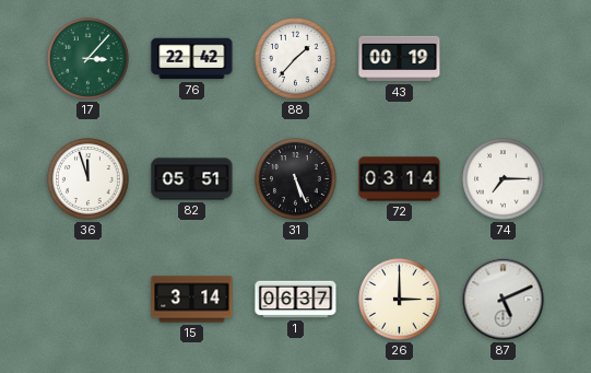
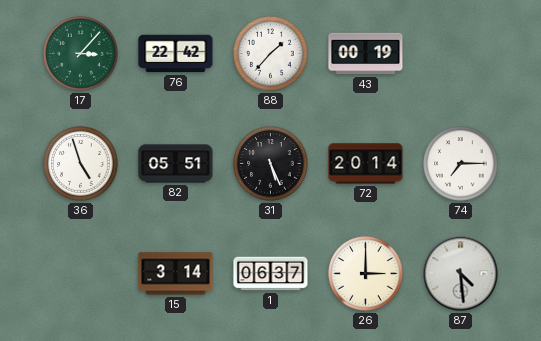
36: 11:57 -> 4:57 (81, 164)
72: 03:14 -> 20:14 (366, 164)
87: 5:11 -> 4:29 (461, 274)
